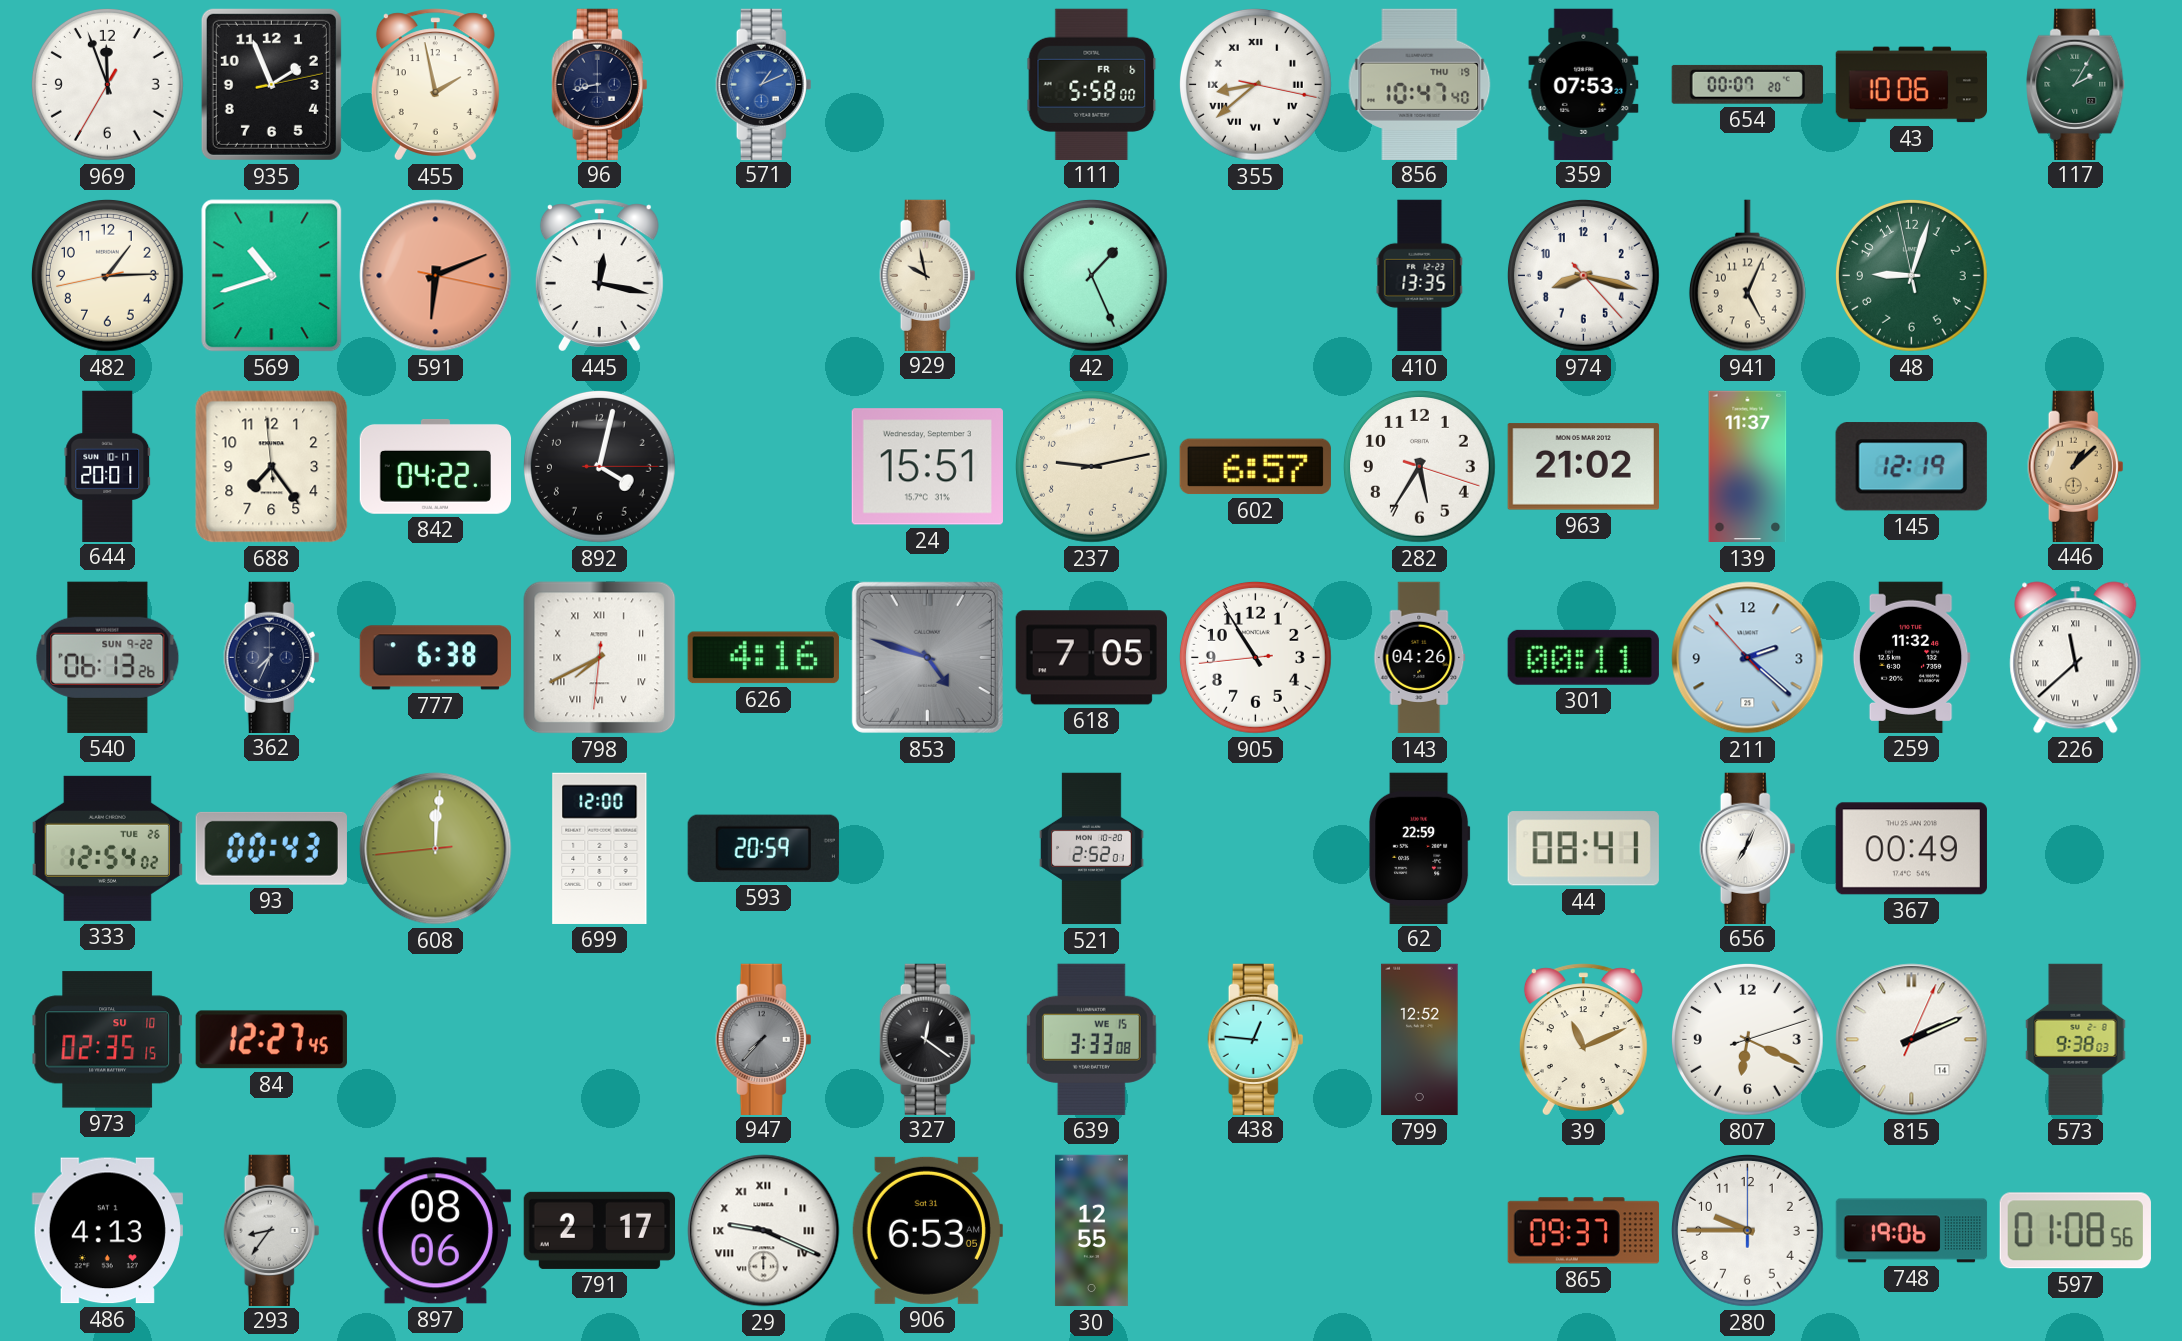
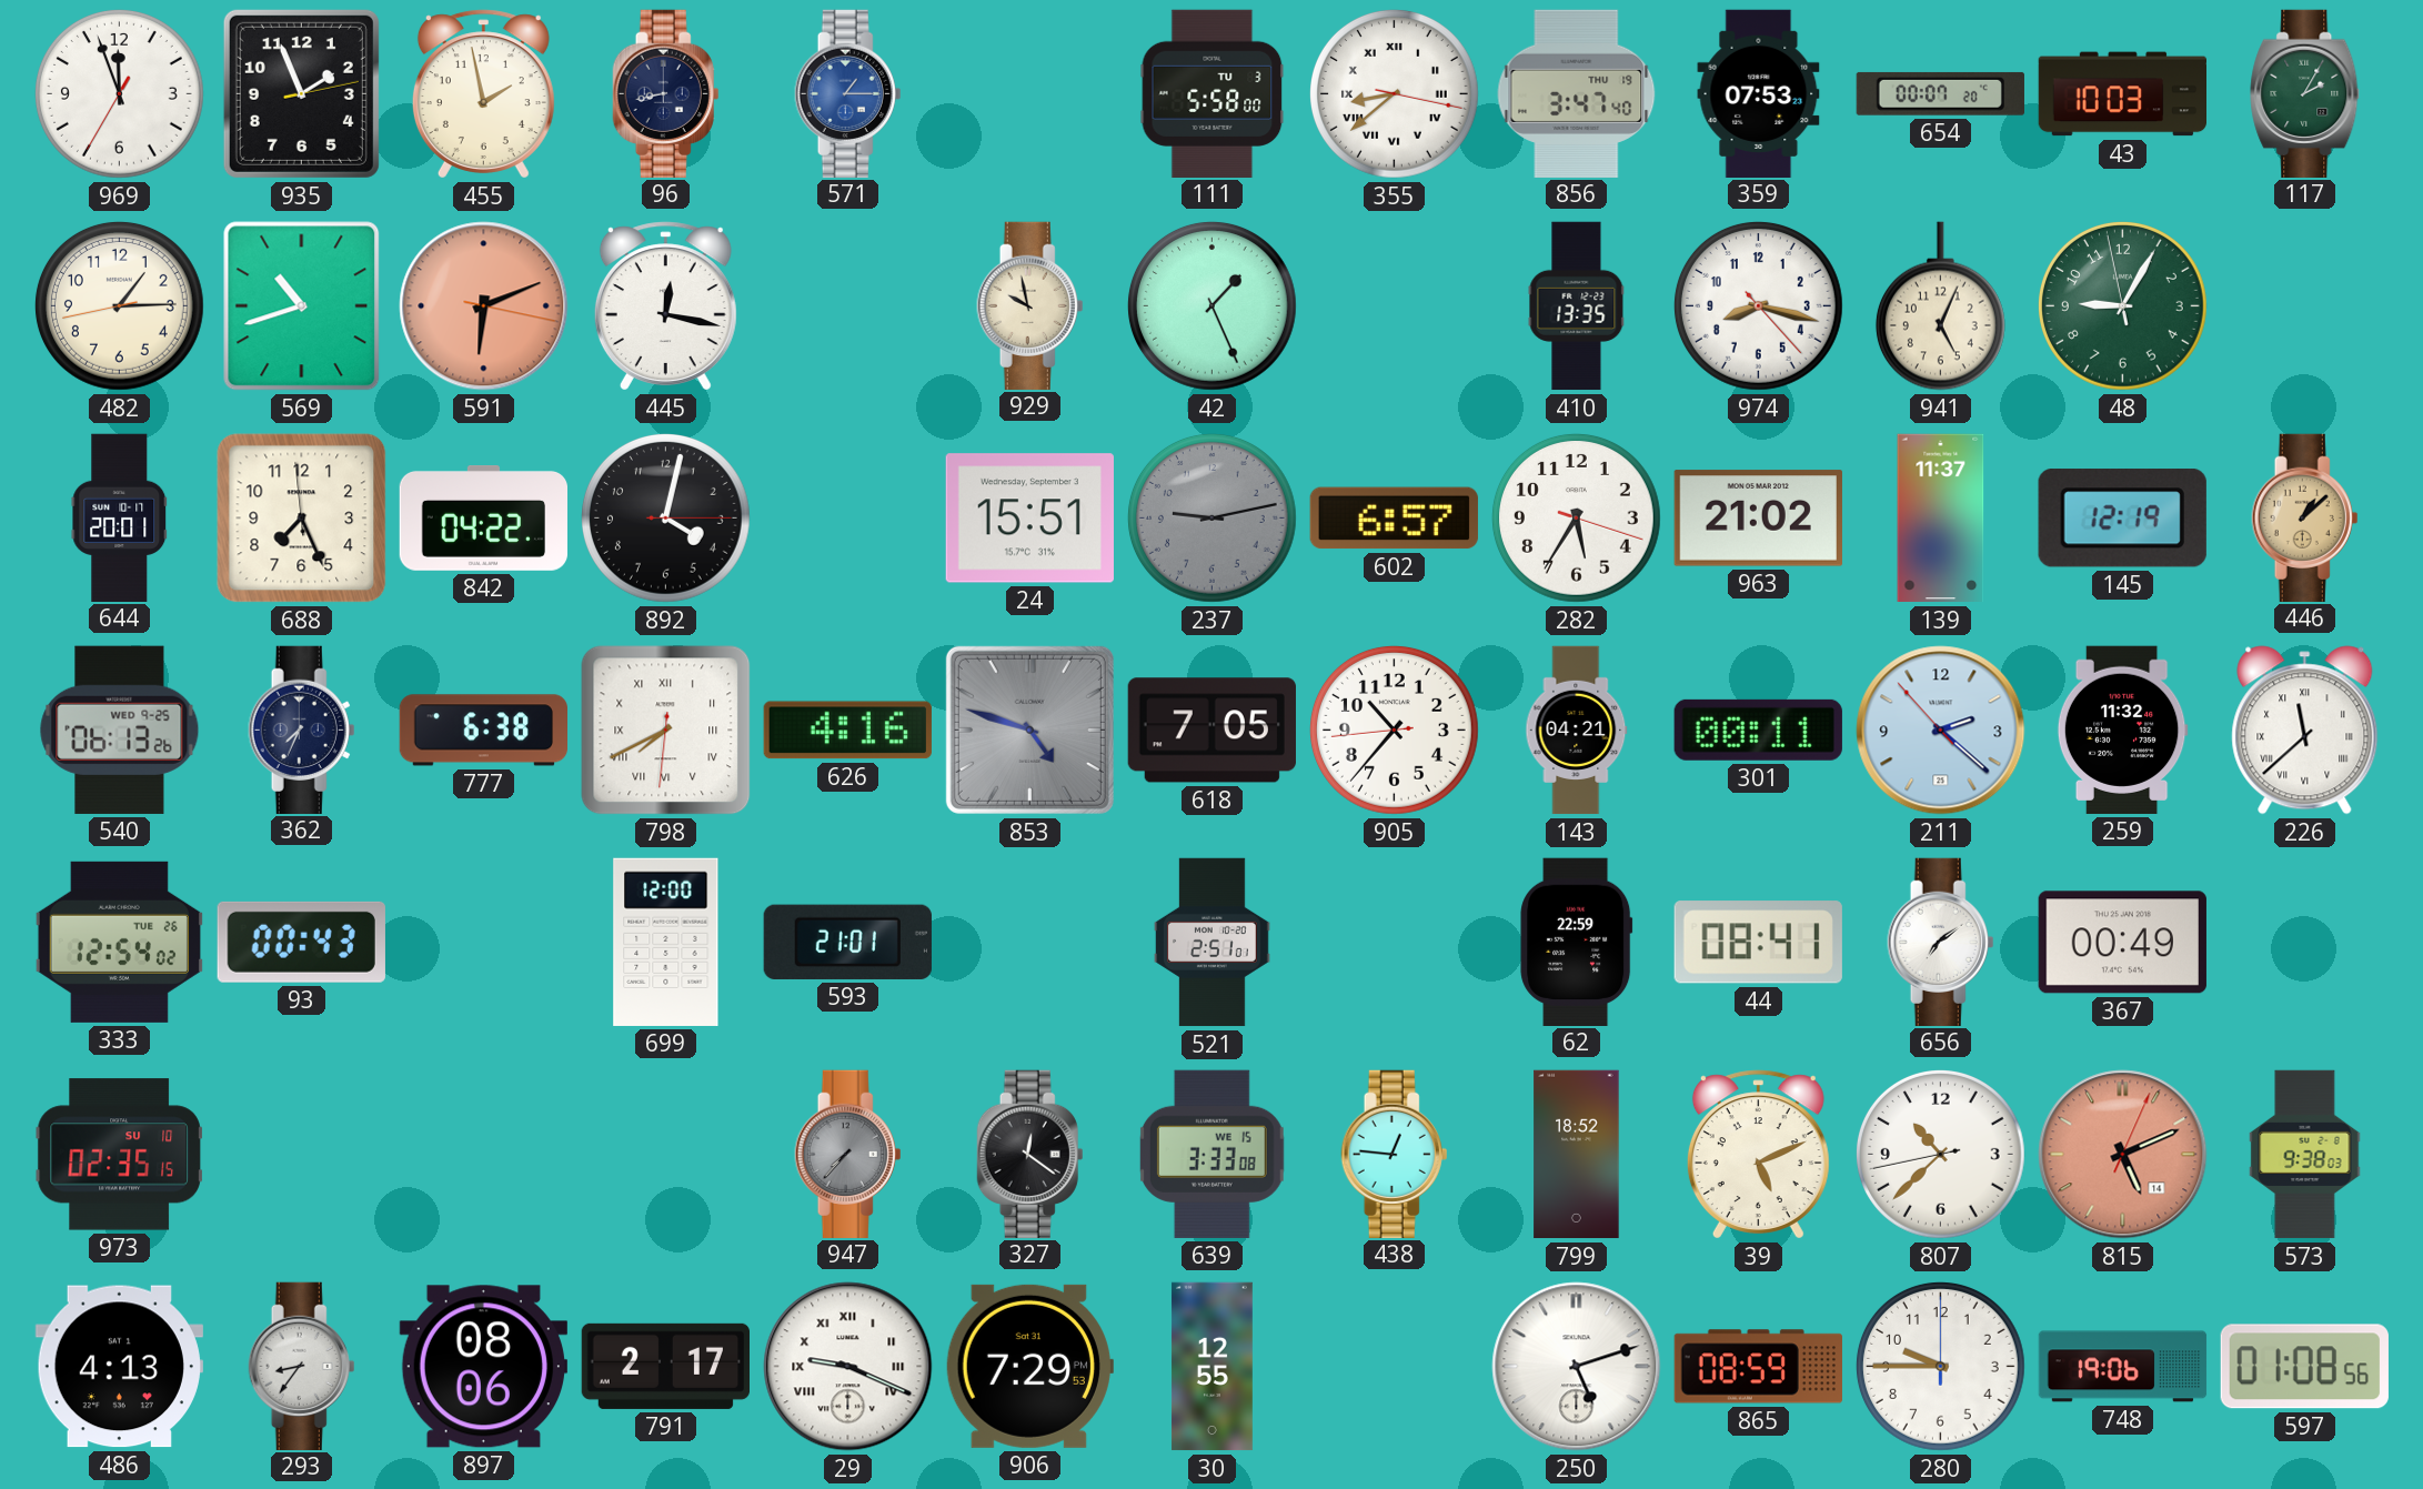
571: 1:11 -> 1:15 (848, 93)
111 date: FR 6 -> TU 3 (1213, 93)
856: 10:47 -> 3:47 (1577, 93)
43: 10:06 -> 10:03 (2122, 94)
48: 9:02 -> 9:04 (2123, 306)
688: 7:23 -> 7:25 (302, 519)
237 dial: cream -> grey (1213, 519)
540 date: SUN 9-22 -> WED 9-25 (120, 730)
905: 10:54 -> 10:36 (1395, 731)
143: 04:26 -> 04:21 (1577, 731)
608: 12:00 -> none (436, 849)
593: 20:59 -> 21:01 (847, 942)
521: 2:52 -> 2:51 (1213, 943)
656: 7:04 -> 7:09 (1941, 942)
84: 12:27 -> none (271, 1040)
799: 12:52 -> 18:52 (1577, 1155)
39: 11:11 -> 5:11 (1758, 1155)
807: 6:19 -> 10:37 (1941, 1155)
815: 2:11 -> 5:11 (2123, 1155)
815 dial: white -> salmon (2123, 1155)
906: 6:53 -> 7:29 (1029, 1366)
250: none -> 5:12 (1577, 1367)
865: 09:37 -> 08:59 (1758, 1367)
